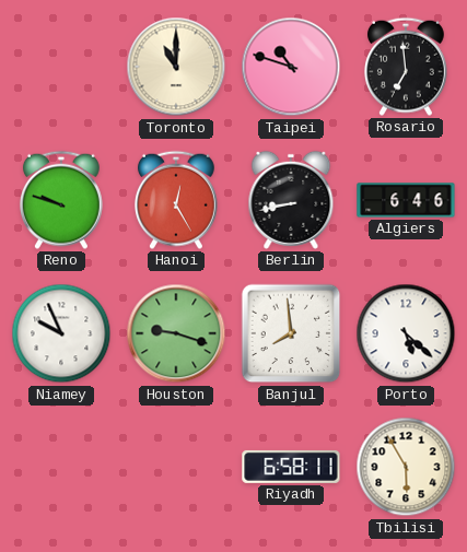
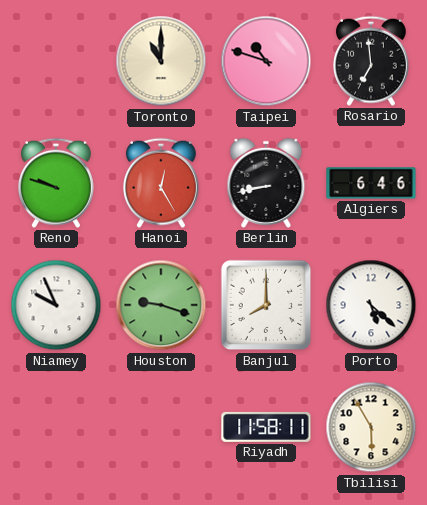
Banjul: 7:59 -> 8:00 (266, 305)
Riyadh: 6:58 -> 11:58 (266, 427)
